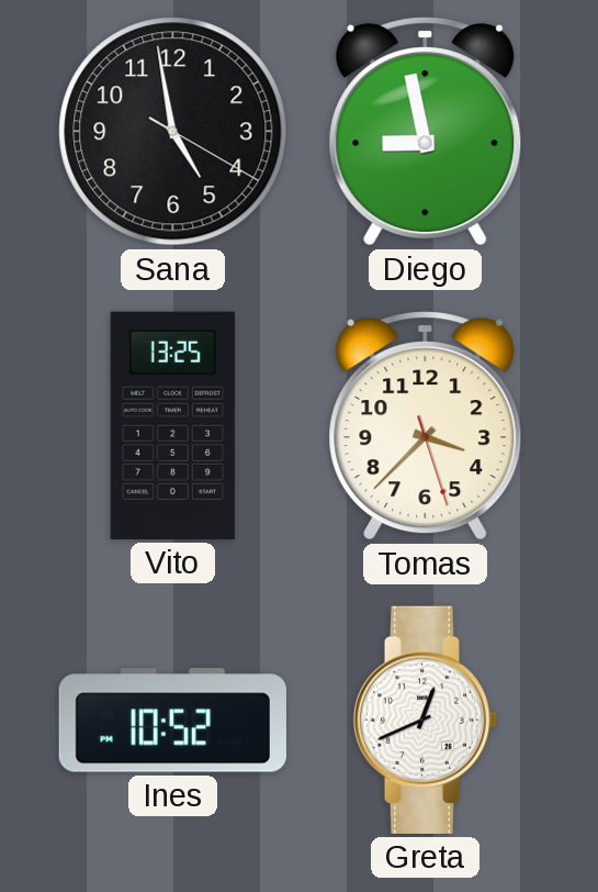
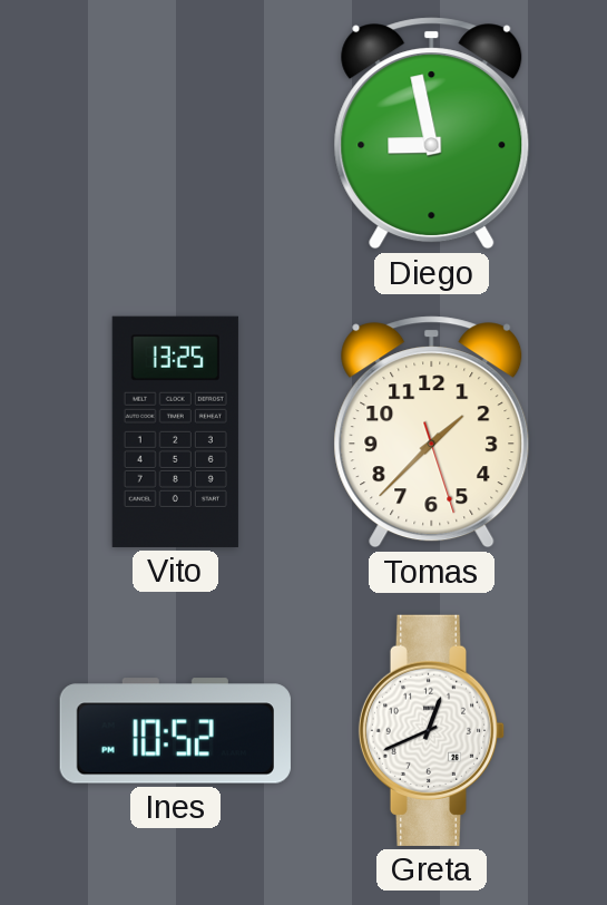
Sana: 4:58 -> none (173, 132)
Tomas: 3:37 -> 1:37 (432, 432)
